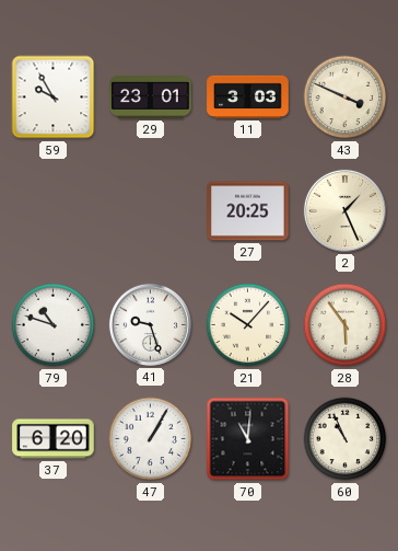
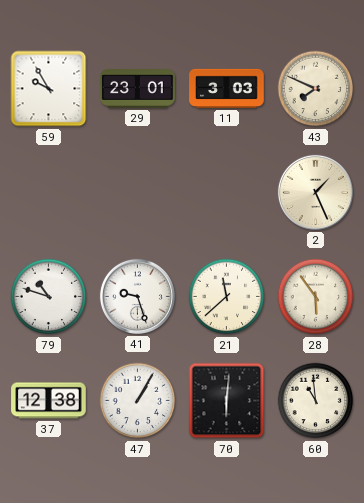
43: 3:49 -> 7:49 (316, 89)
27: 20:25 -> none (248, 211)
21: 10:07 -> 11:38 (227, 297)
37: 6:20 -> 12:38 (49, 401)
70: 11:01 -> 6:01 (227, 401)
60: 10:56 -> 10:59 (316, 401)
